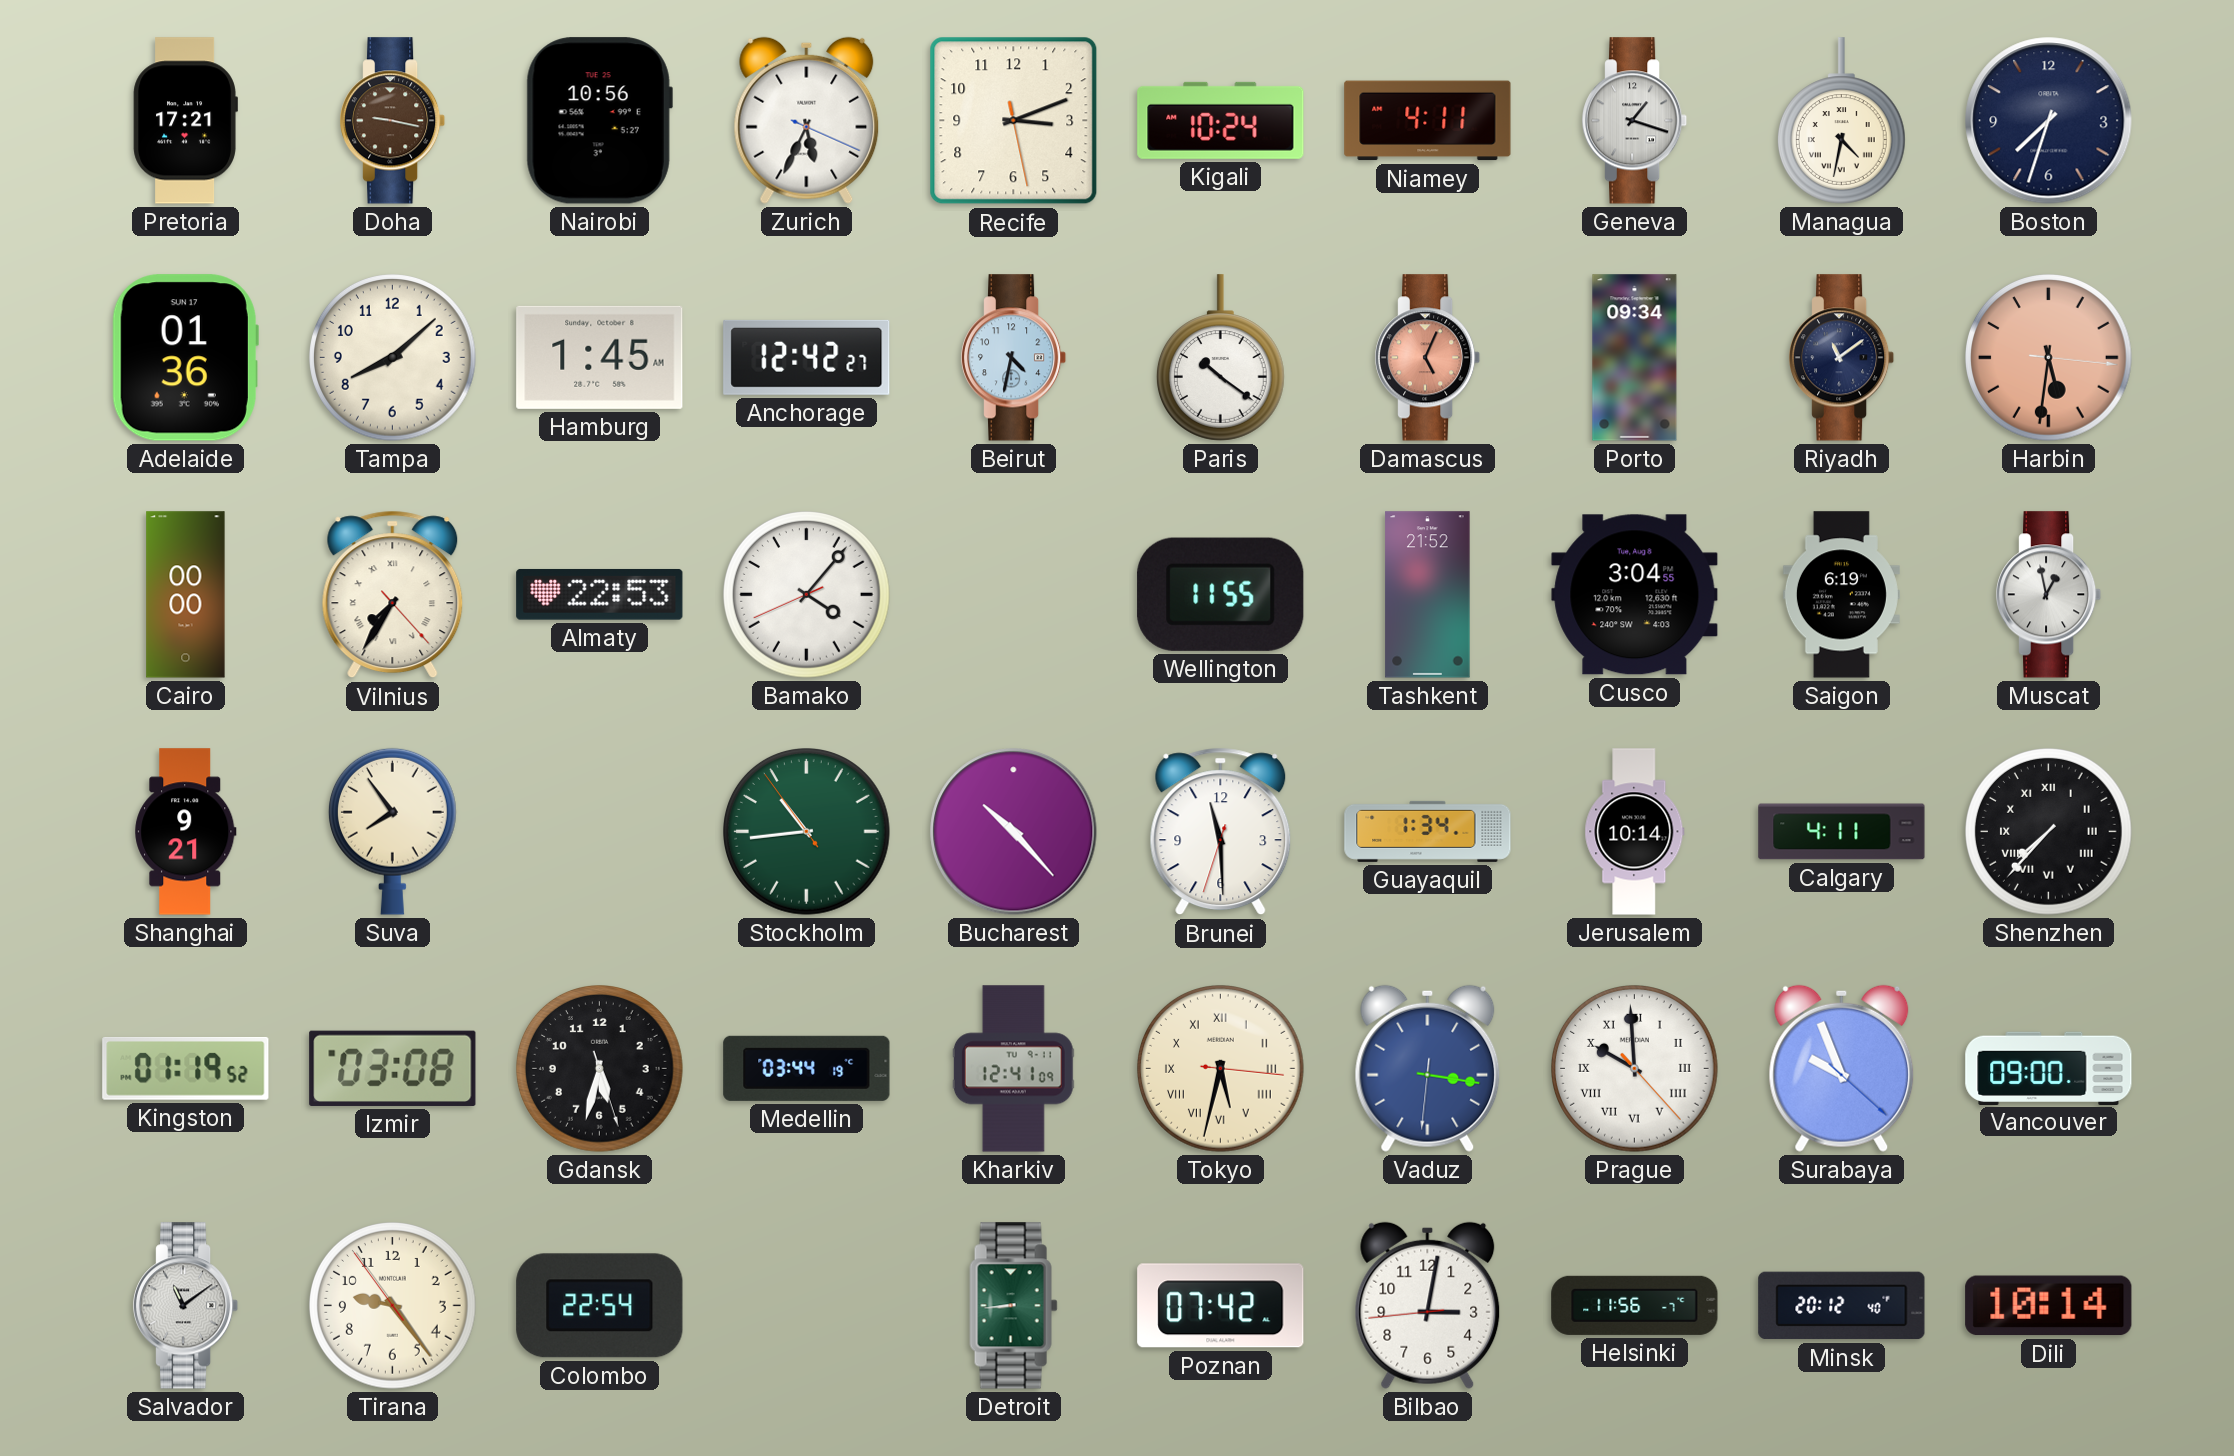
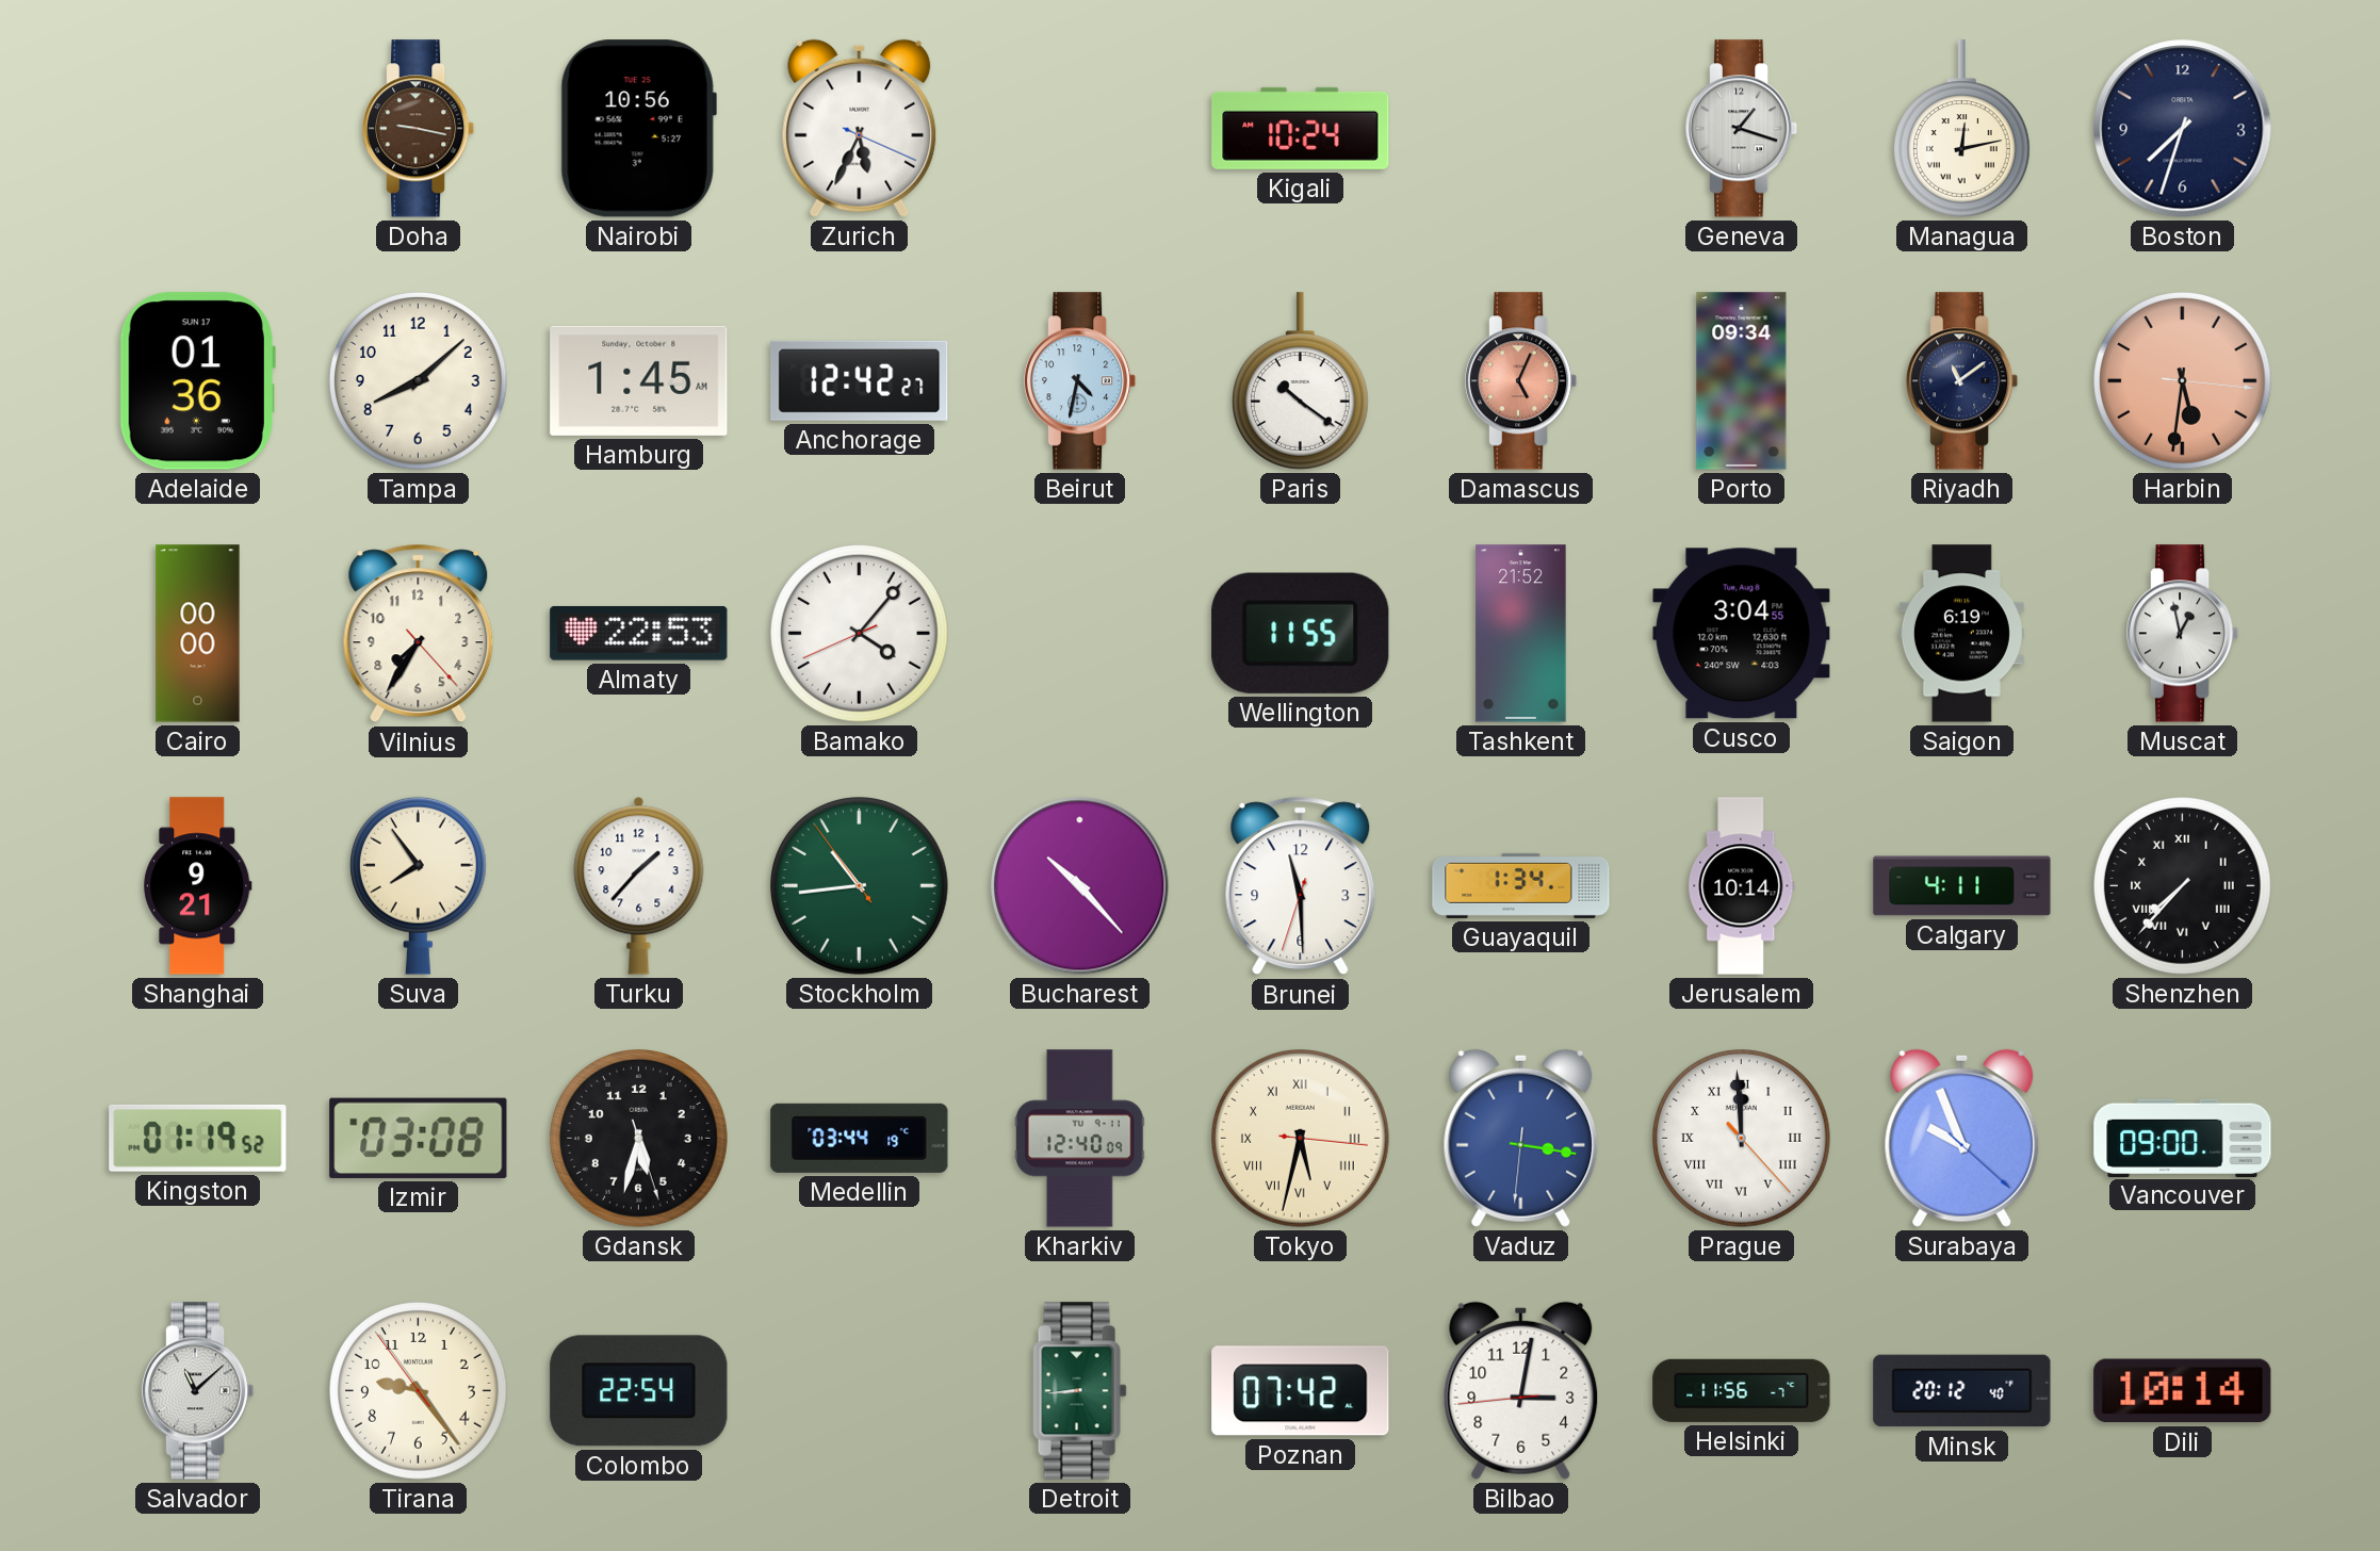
Pretoria: 17:21 -> none (185, 121)
Recife: 3:11 -> none (1014, 121)
Niamey: 4:11 -> none (1428, 121)
Managua: 4:32 -> 12:13 (1961, 129)
Vilnius numerals: Roman -> Arabic (419, 634)
Turku: none -> 1:37 (639, 885)
Kharkiv: 12:41 -> 12:40 (1079, 1139)
Prague: 9:59 -> 11:59 (1742, 1139)
Salvador: 11:09 -> 11:08 (198, 1391)
